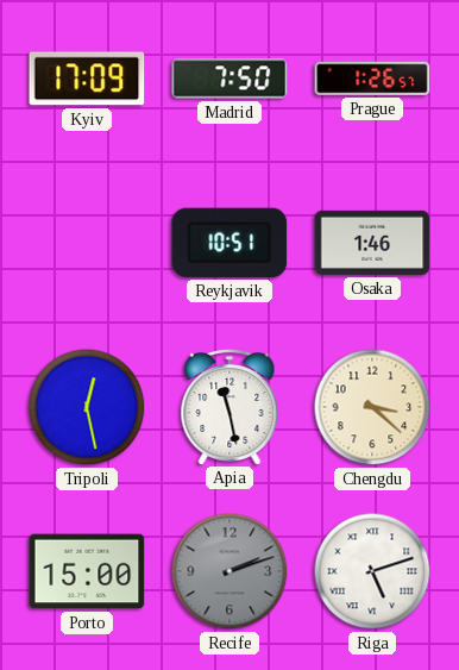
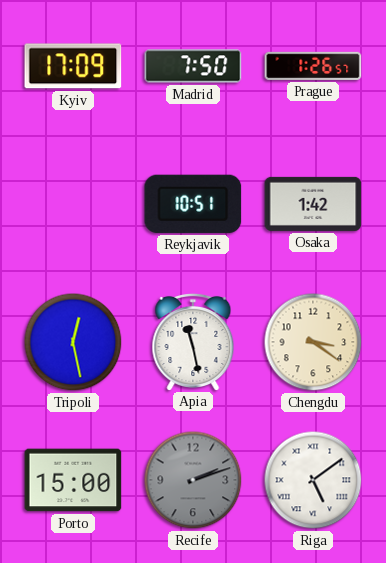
Osaka: 1:46 -> 1:42 (313, 204)
Chengdu: 3:22 -> 3:21 (313, 342)
Riga: 5:12 -> 5:09 (313, 480)
